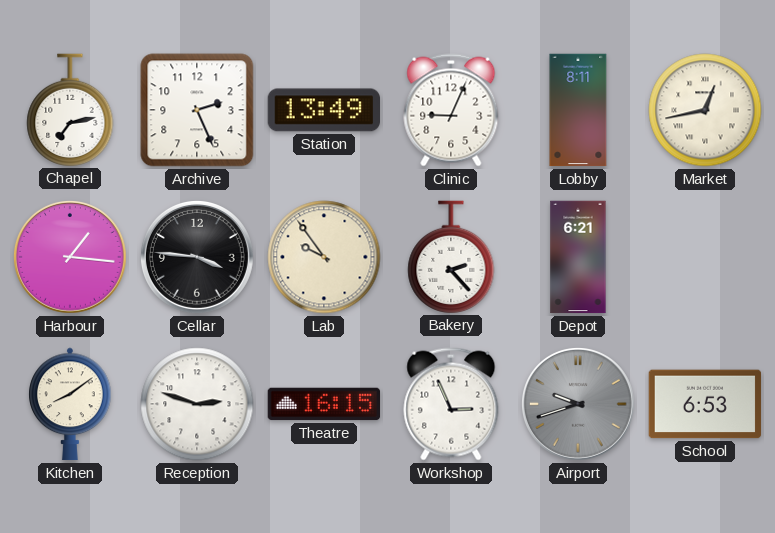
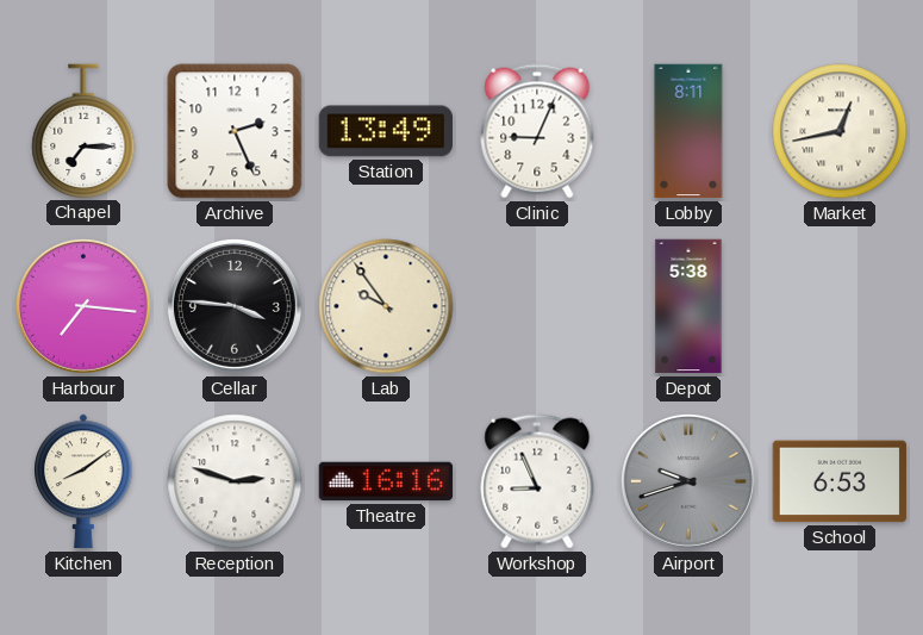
Chapel: 7:13 -> 7:15 (83, 131)
Harbour: 1:16 -> 7:16 (83, 306)
Bakery: 2:23 -> none (451, 257)
Depot: 6:21 -> 5:38 (688, 306)
Theatre: 16:15 -> 16:16 (386, 481)
Workshop: 2:56 -> 8:56 (537, 481)
